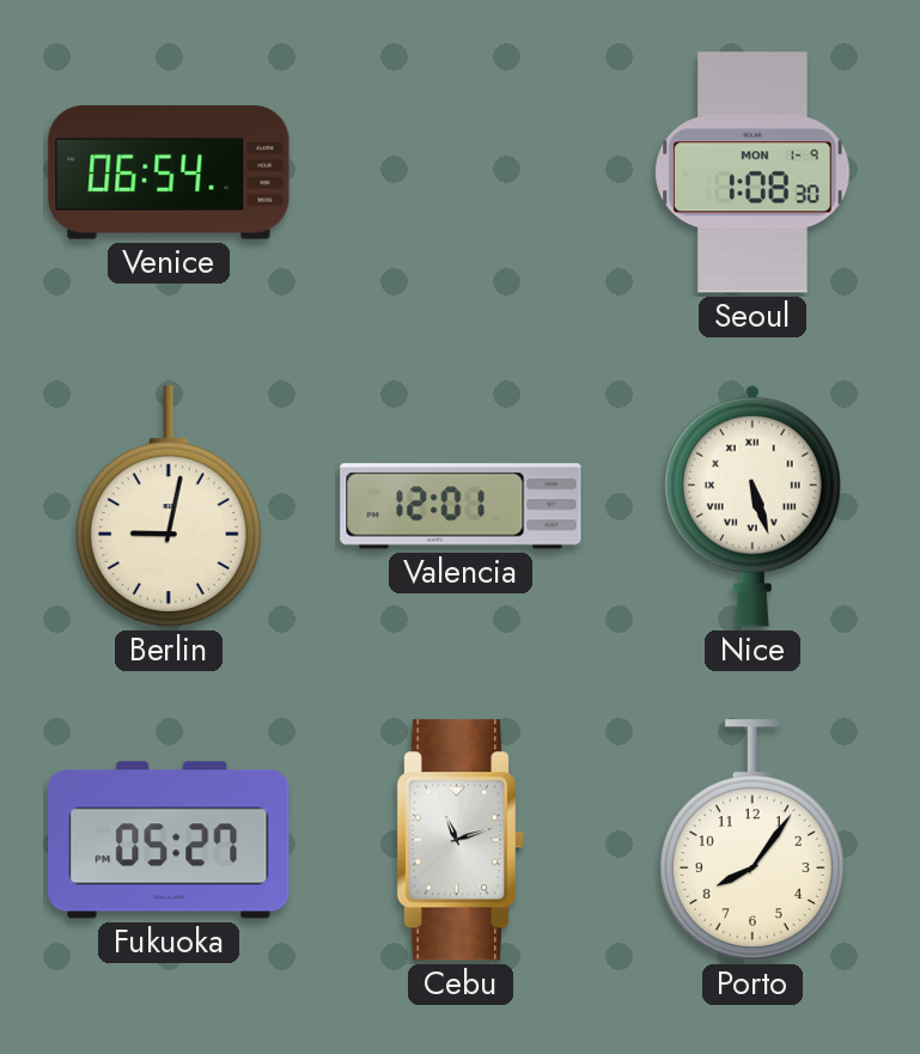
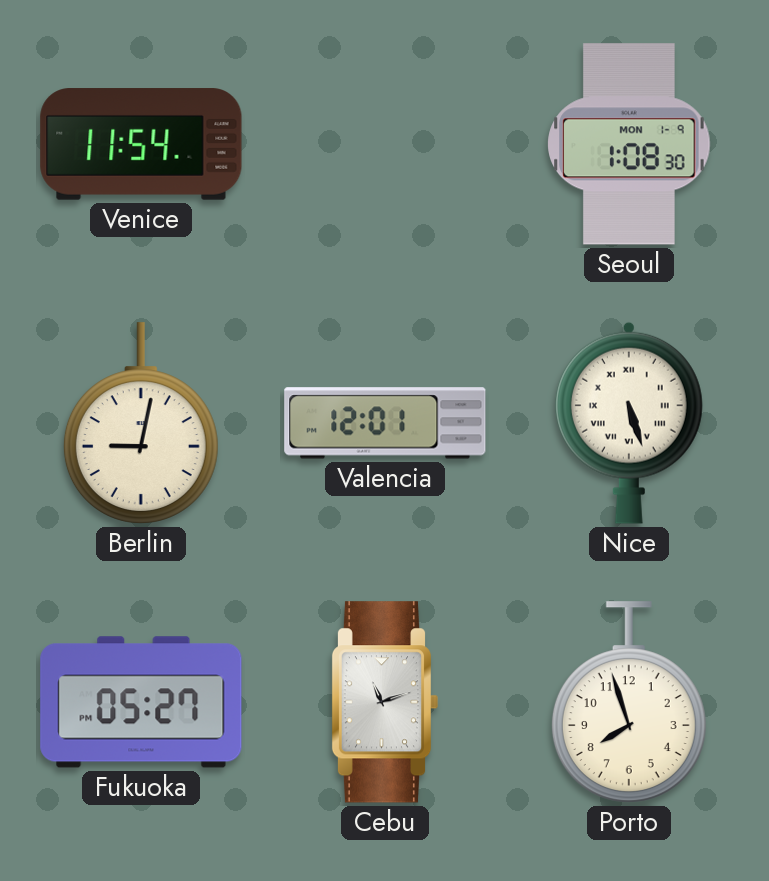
Venice: 06:54 -> 11:54 (141, 144)
Porto: 8:06 -> 7:57 (629, 702)
